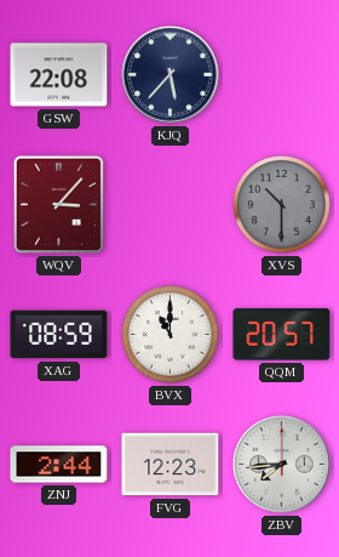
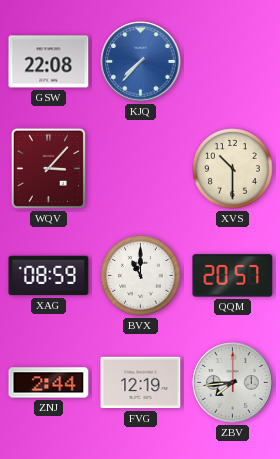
KJQ: 5:37 -> 7:37 (141, 62)
KJQ dial: navy -> blue (141, 62)
XVS dial: grey -> cream (233, 169)
FVG: 12:23 -> 12:19 (141, 383)
